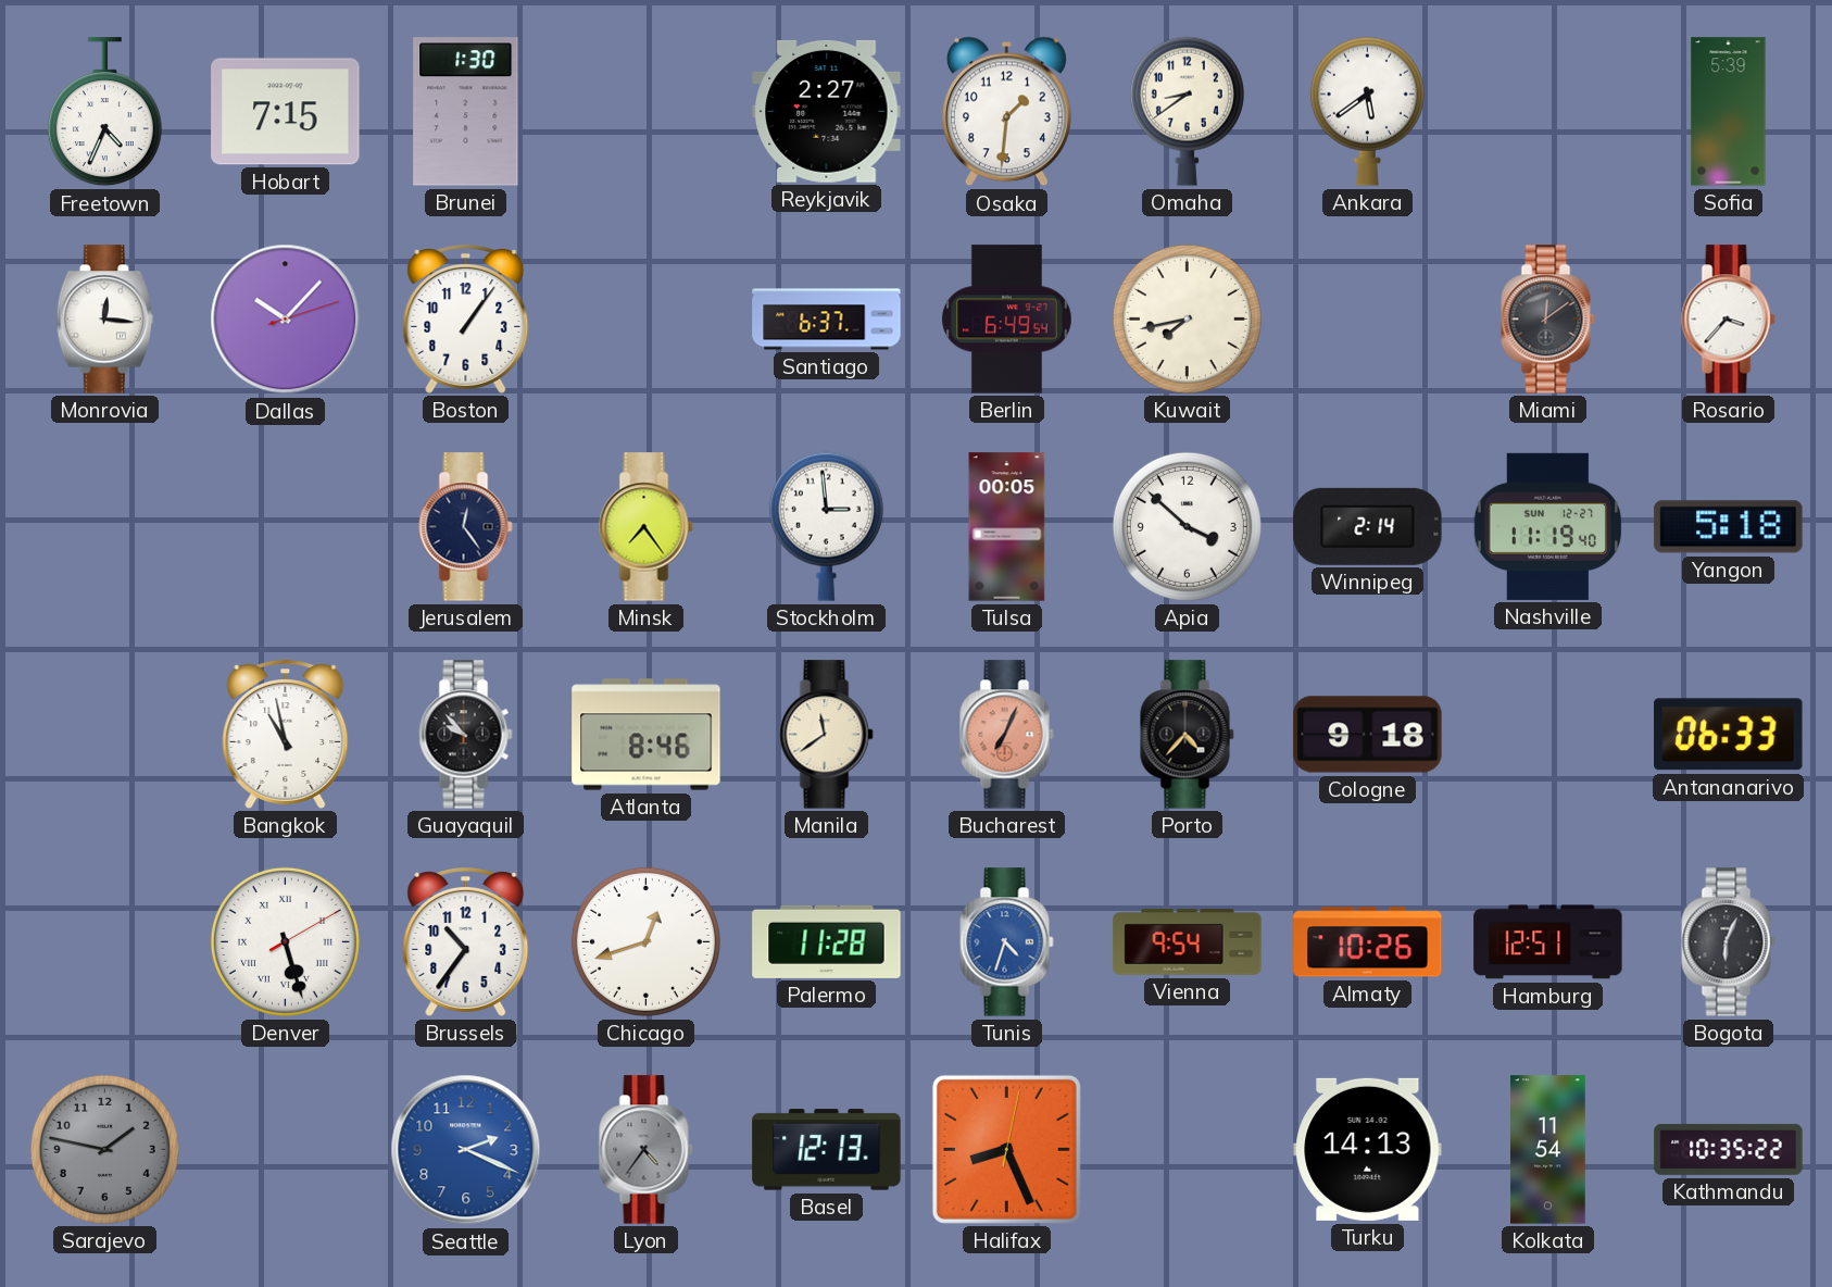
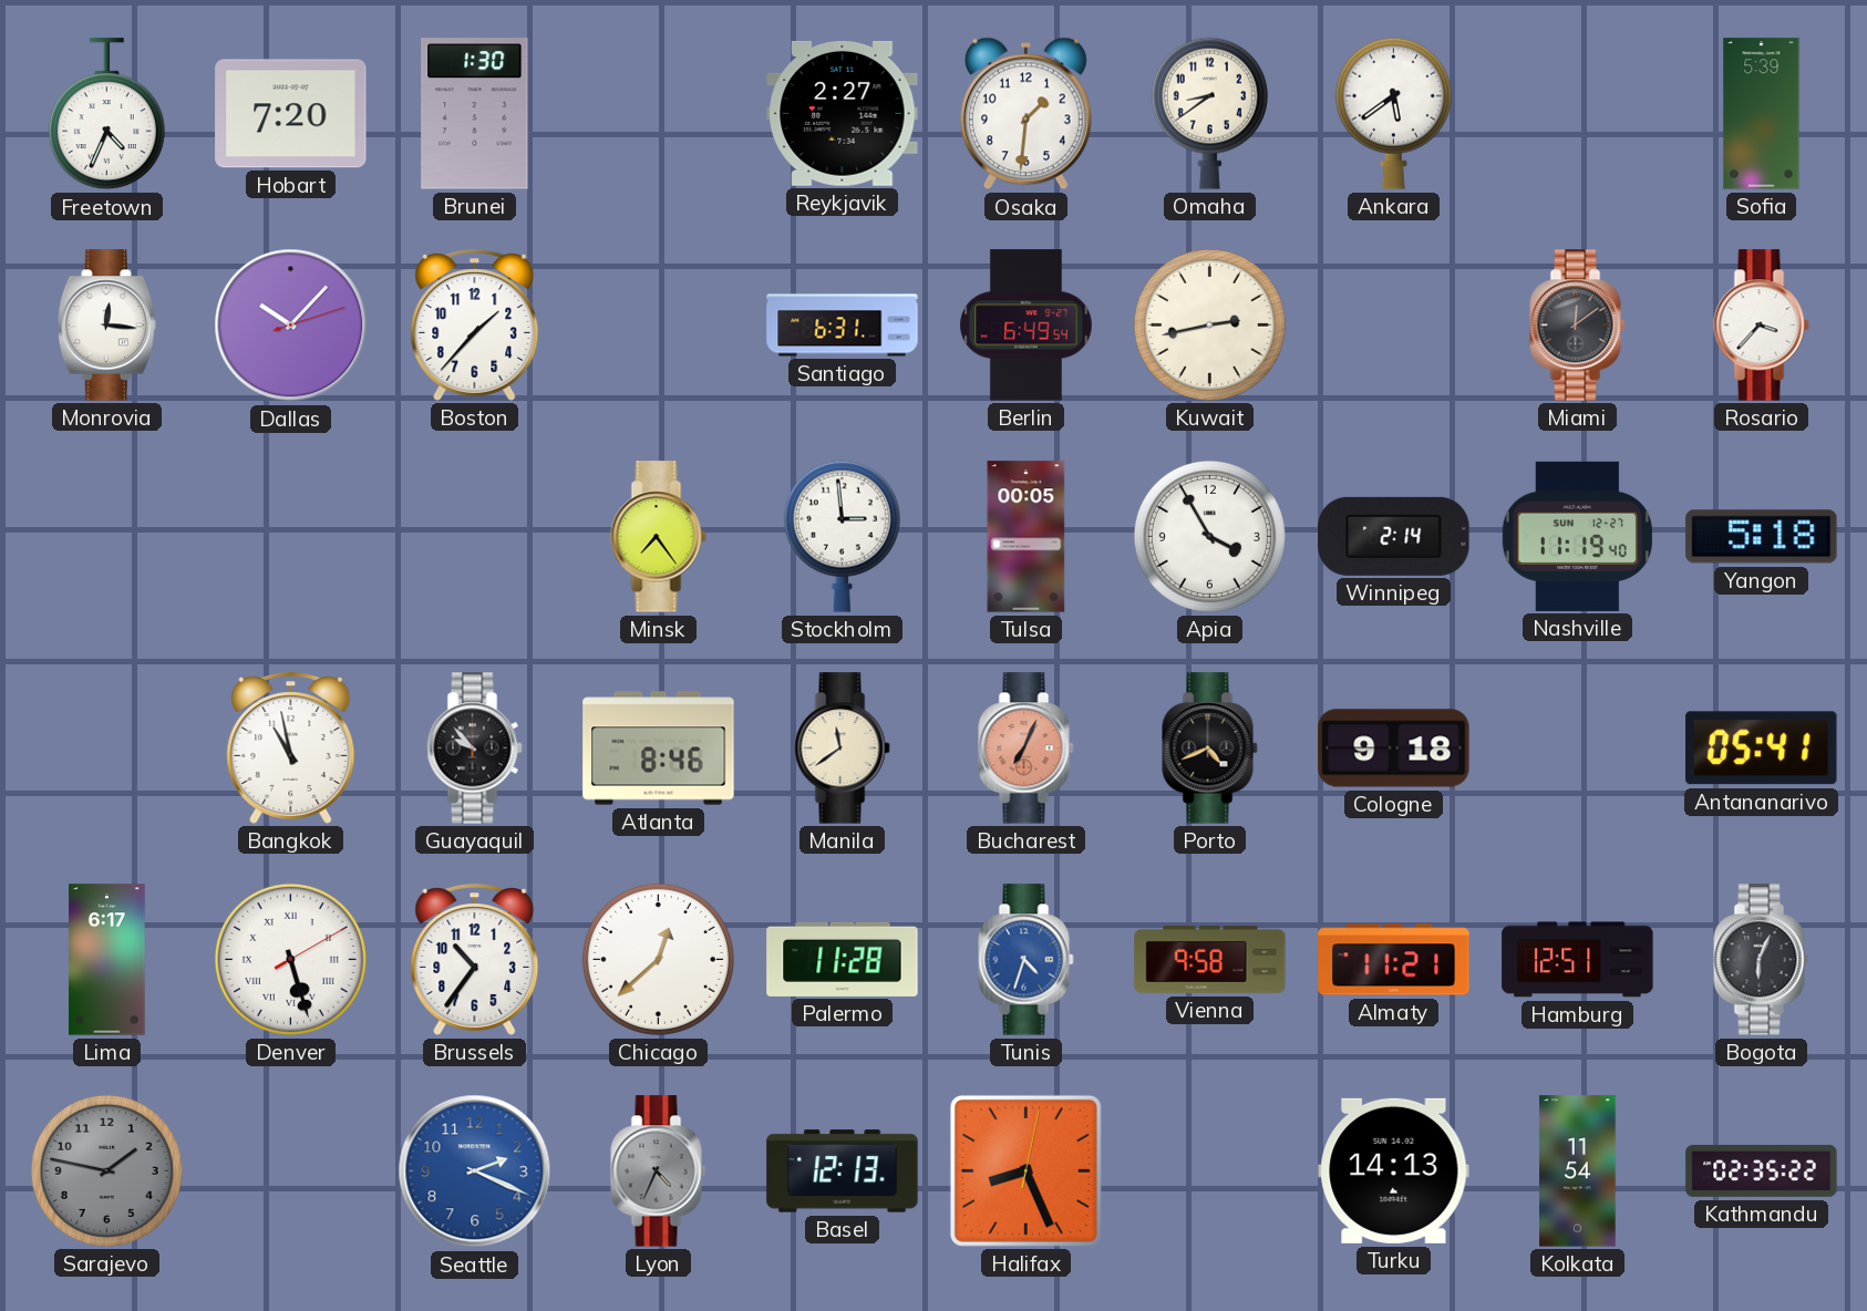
Hobart: 7:15 -> 7:20 (291, 114)
Boston: 1:06 -> 1:37 (475, 326)
Santiago: 6:37 -> 6:31 (843, 326)
Kuwait: 7:43 -> 2:43 (1209, 324)
Jerusalem: 12:24 -> none (466, 527)
Apia: 3:52 -> 3:55 (1209, 536)
Porto: 4:37 -> 4:41 (1210, 749)
Antananarivo: 06:33 -> 05:41 (1762, 749)
Lima: none -> 6:17 (107, 960)
Chicago: 12:42 -> 12:38 (658, 959)
Vienna: 9:54 -> 9:58 (1210, 960)
Almaty: 10:26 -> 11:21 (1394, 960)
Lyon: 4:36 -> 4:34 (659, 1171)
Kathmandu: 10:35 -> 02:35 (1762, 1170)
